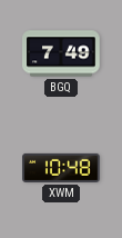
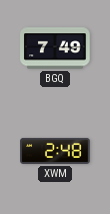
XWM: 10:48 -> 2:48 (55, 151)
